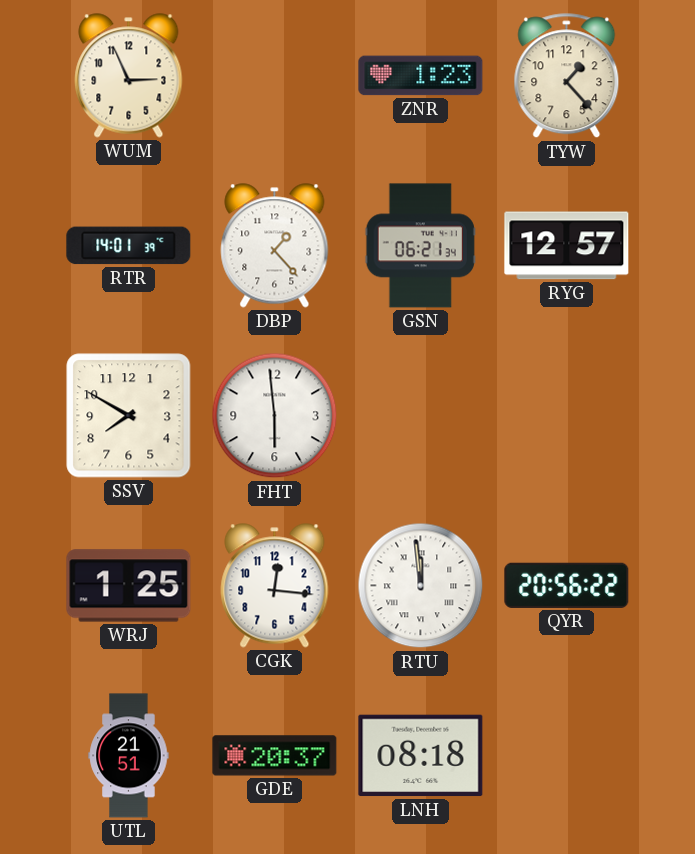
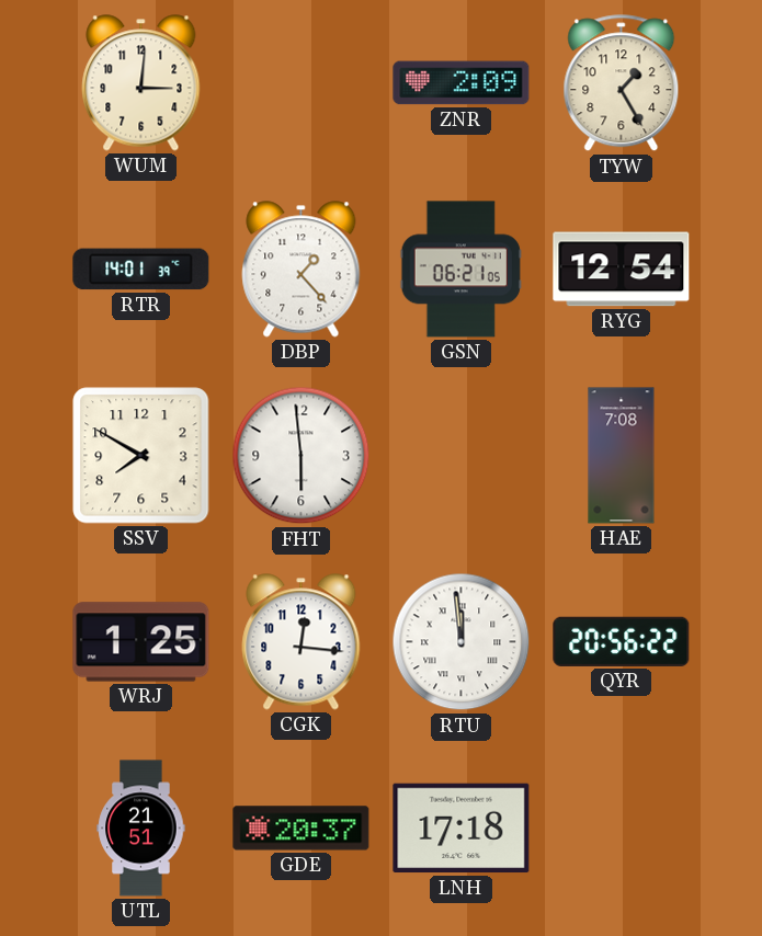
WUM: 2:56 -> 3:01 (141, 83)
ZNR: 1:23 -> 2:09 (462, 83)
TYW: 1:23 -> 1:25 (622, 83)
GSN: 06:21:34 -> 06:21:05 (460, 270)
RYG: 12:57 -> 12:54 (622, 270)
HAE: none -> 7:08 (622, 456)
LNH: 08:18 -> 17:18 (462, 829)
